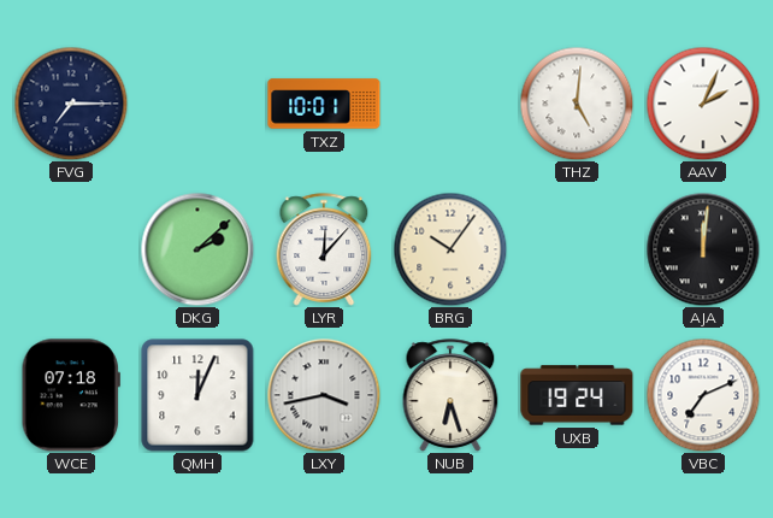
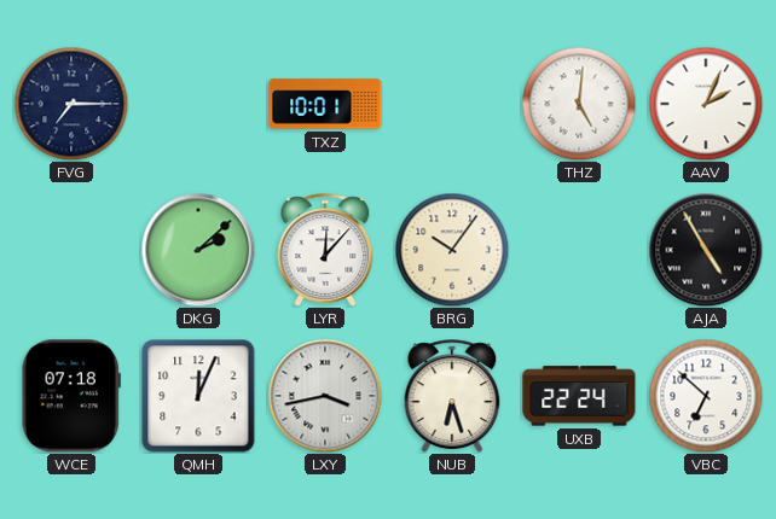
AJA: 12:01 -> 4:55 (706, 250)
UXB: 19:24 -> 22:24 (579, 396)
VBC: 7:11 -> 6:52 (706, 396)
